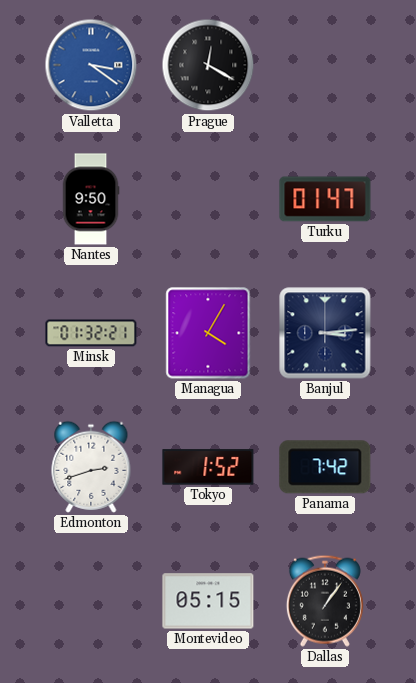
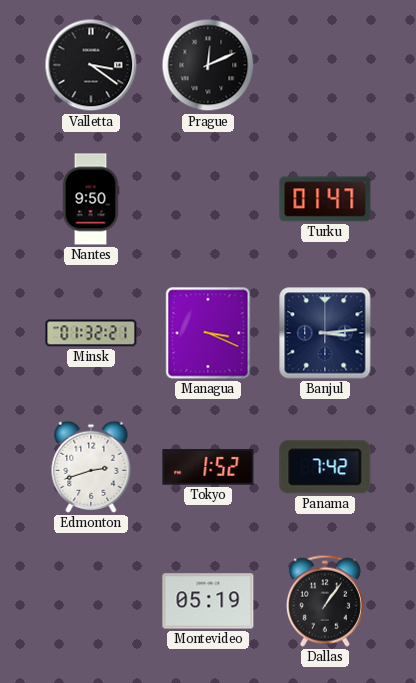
Valletta dial: blue -> black (91, 65)
Prague: 12:20 -> 12:11 (208, 65)
Managua: 4:05 -> 3:19 (208, 333)
Montevideo: 05:15 -> 05:19 (208, 601)
